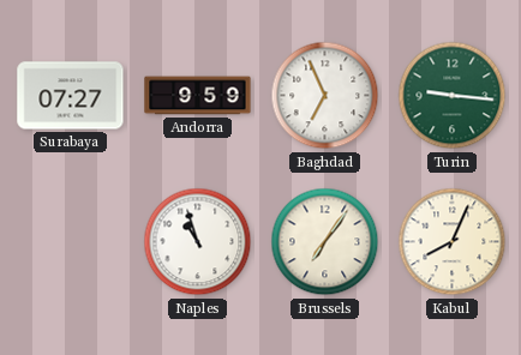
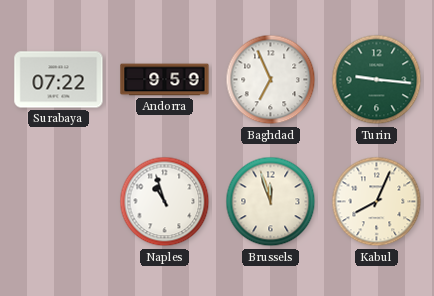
Surabaya: 07:27 -> 07:22 (59, 80)
Brussels: 7:06 -> 11:57 (271, 202)
